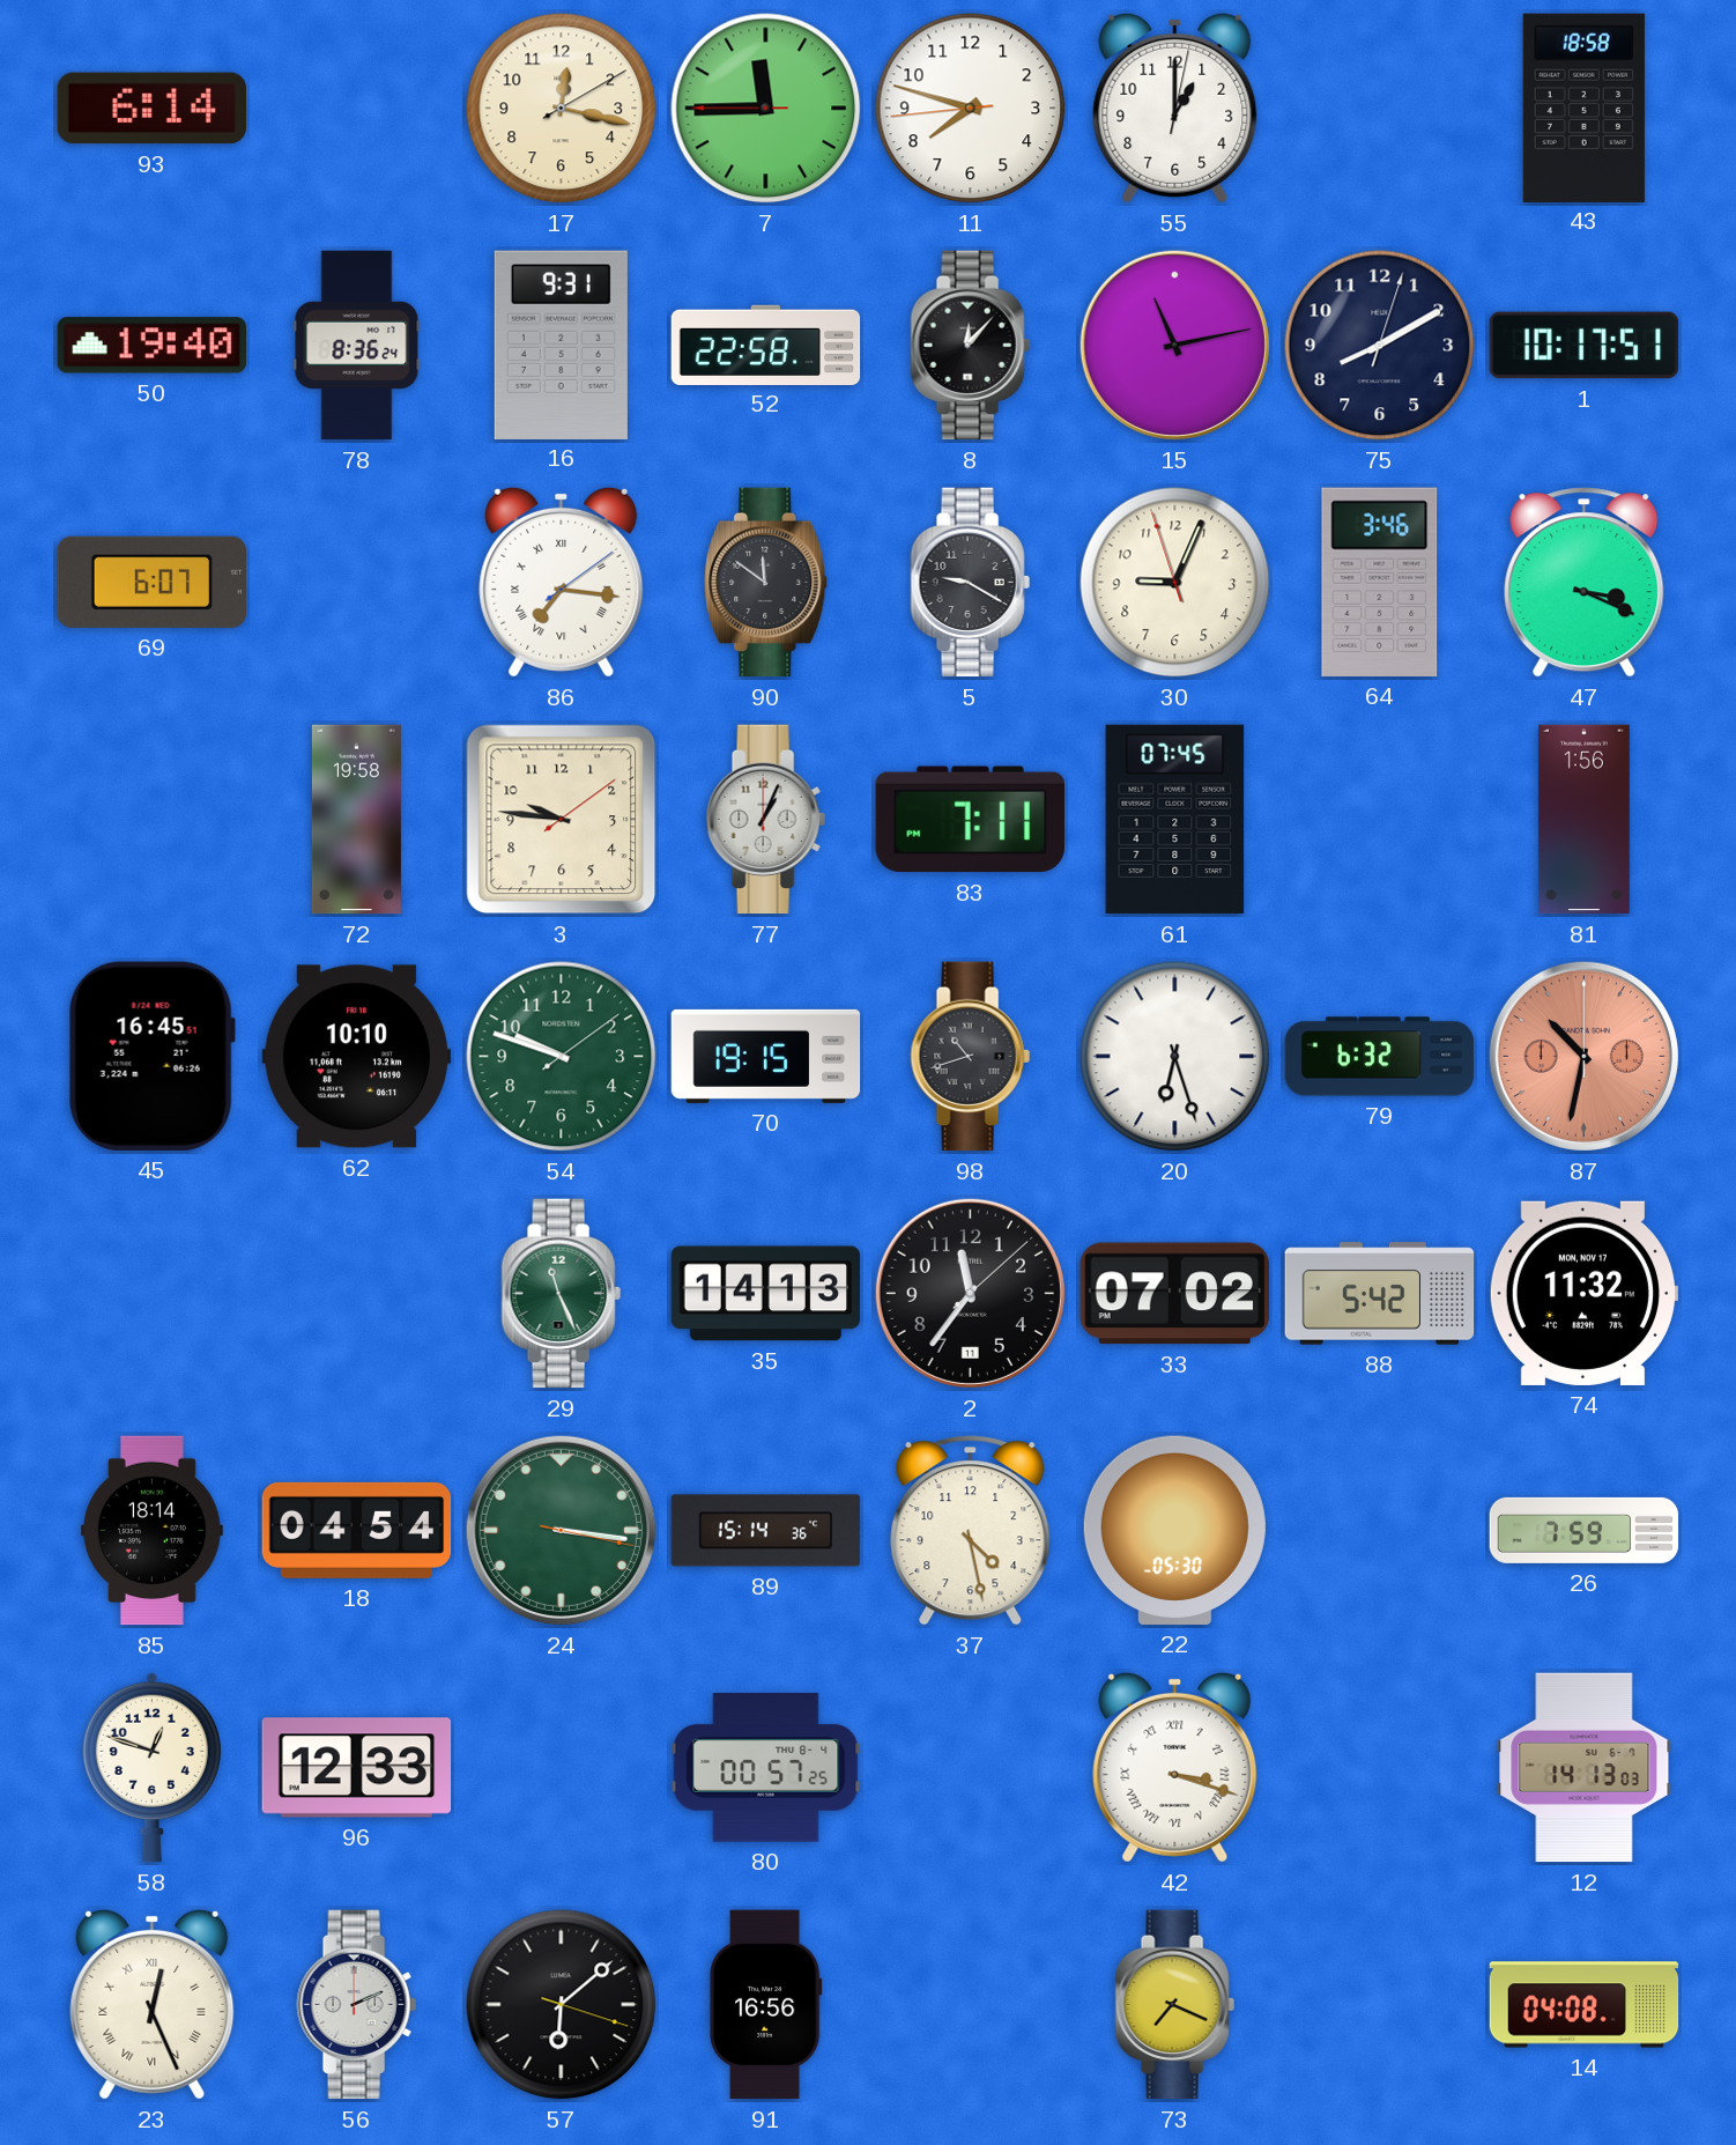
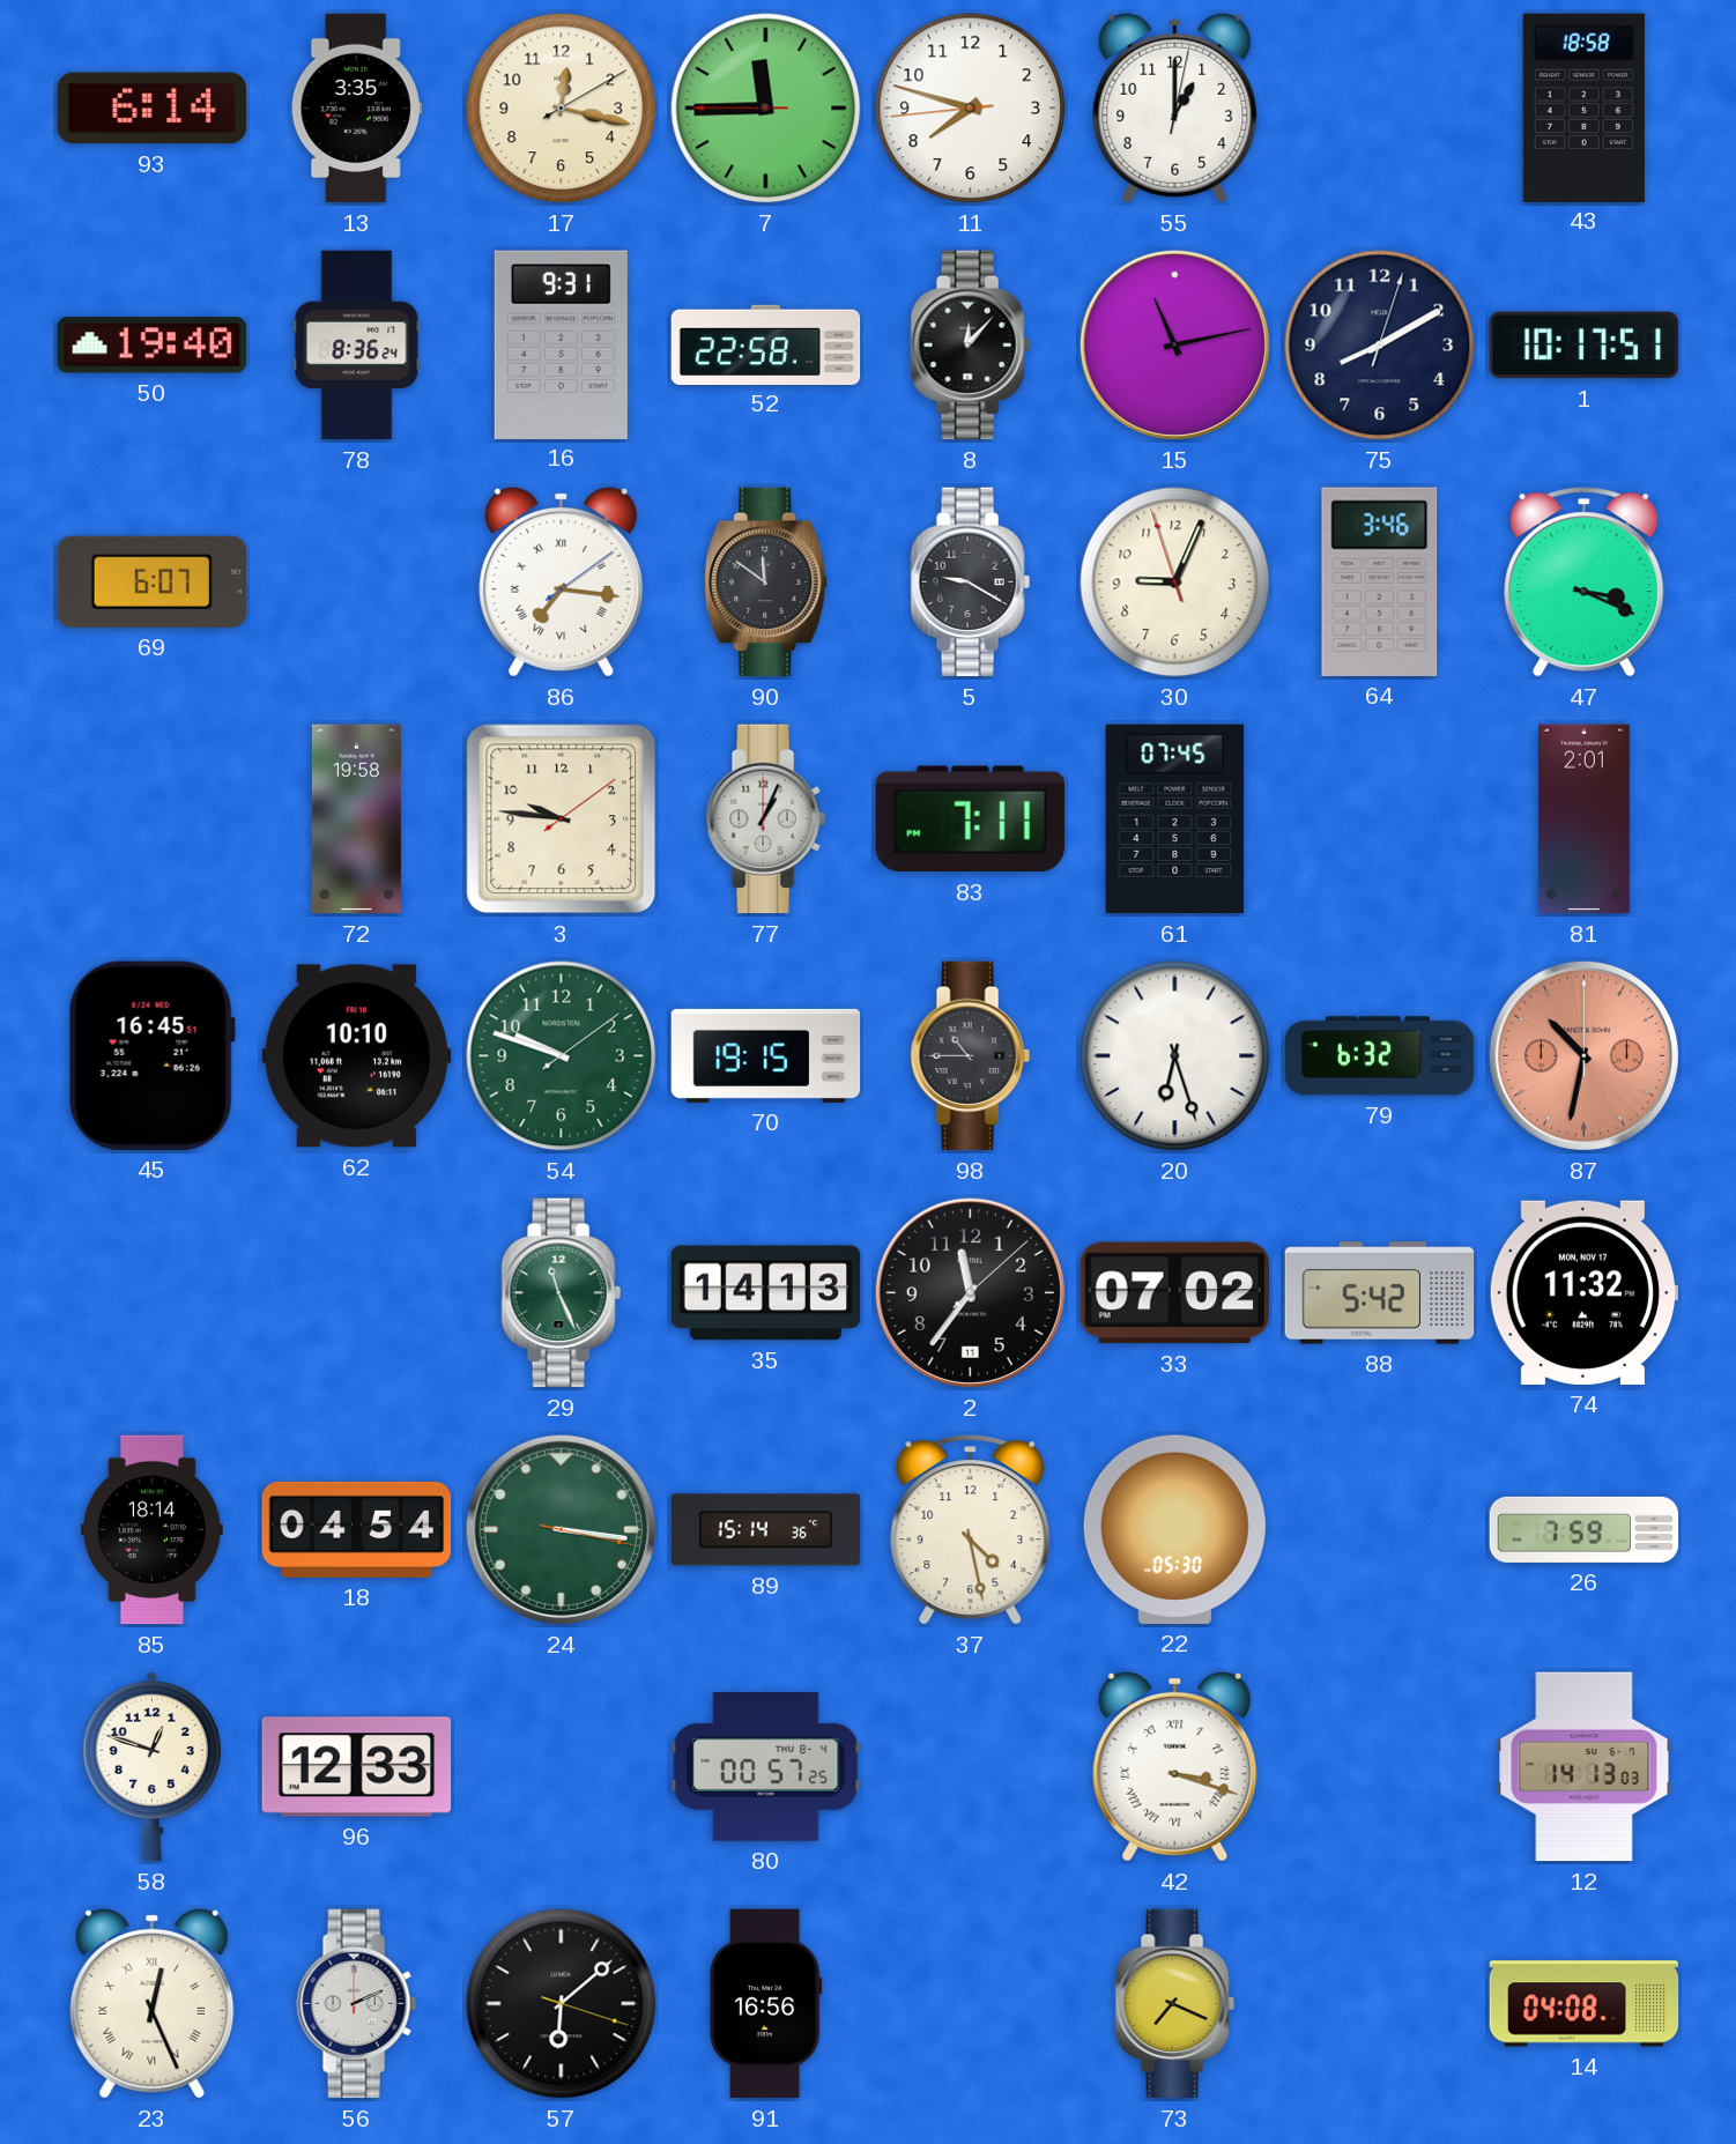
13: none -> 3:35 (356, 109)
81: 1:56 -> 2:01 (1583, 819)
98: 10:42 -> 10:45 (970, 1056)
